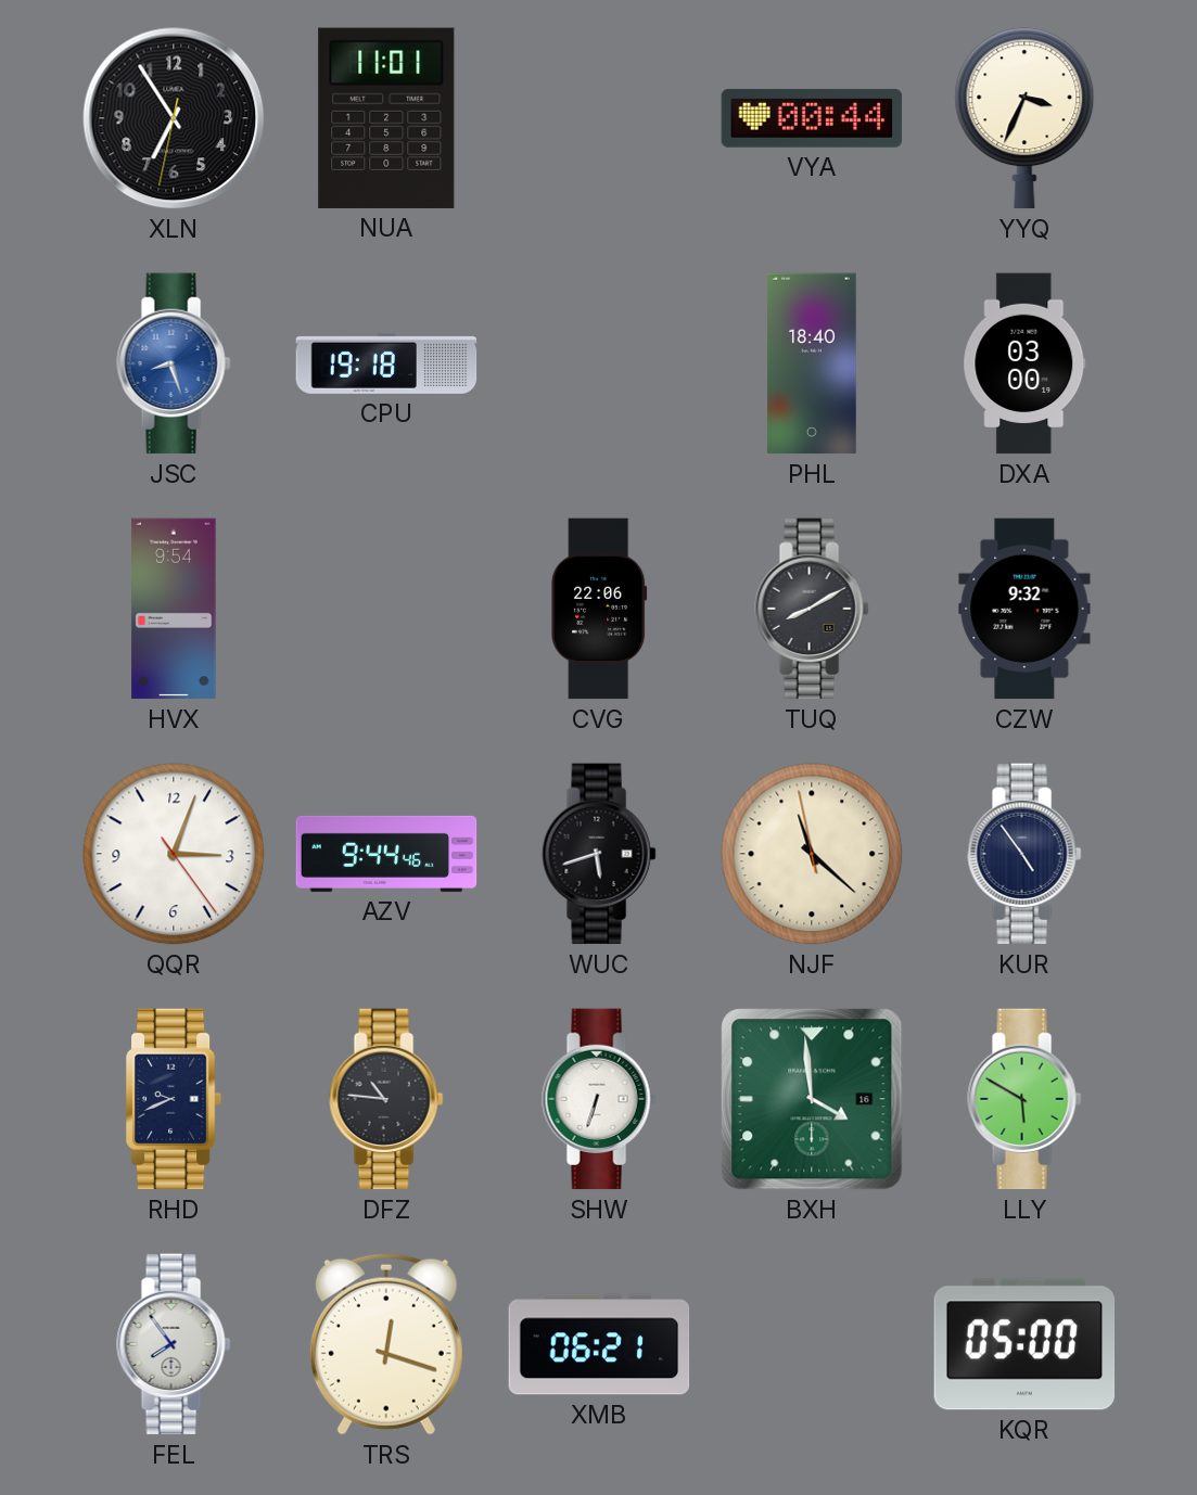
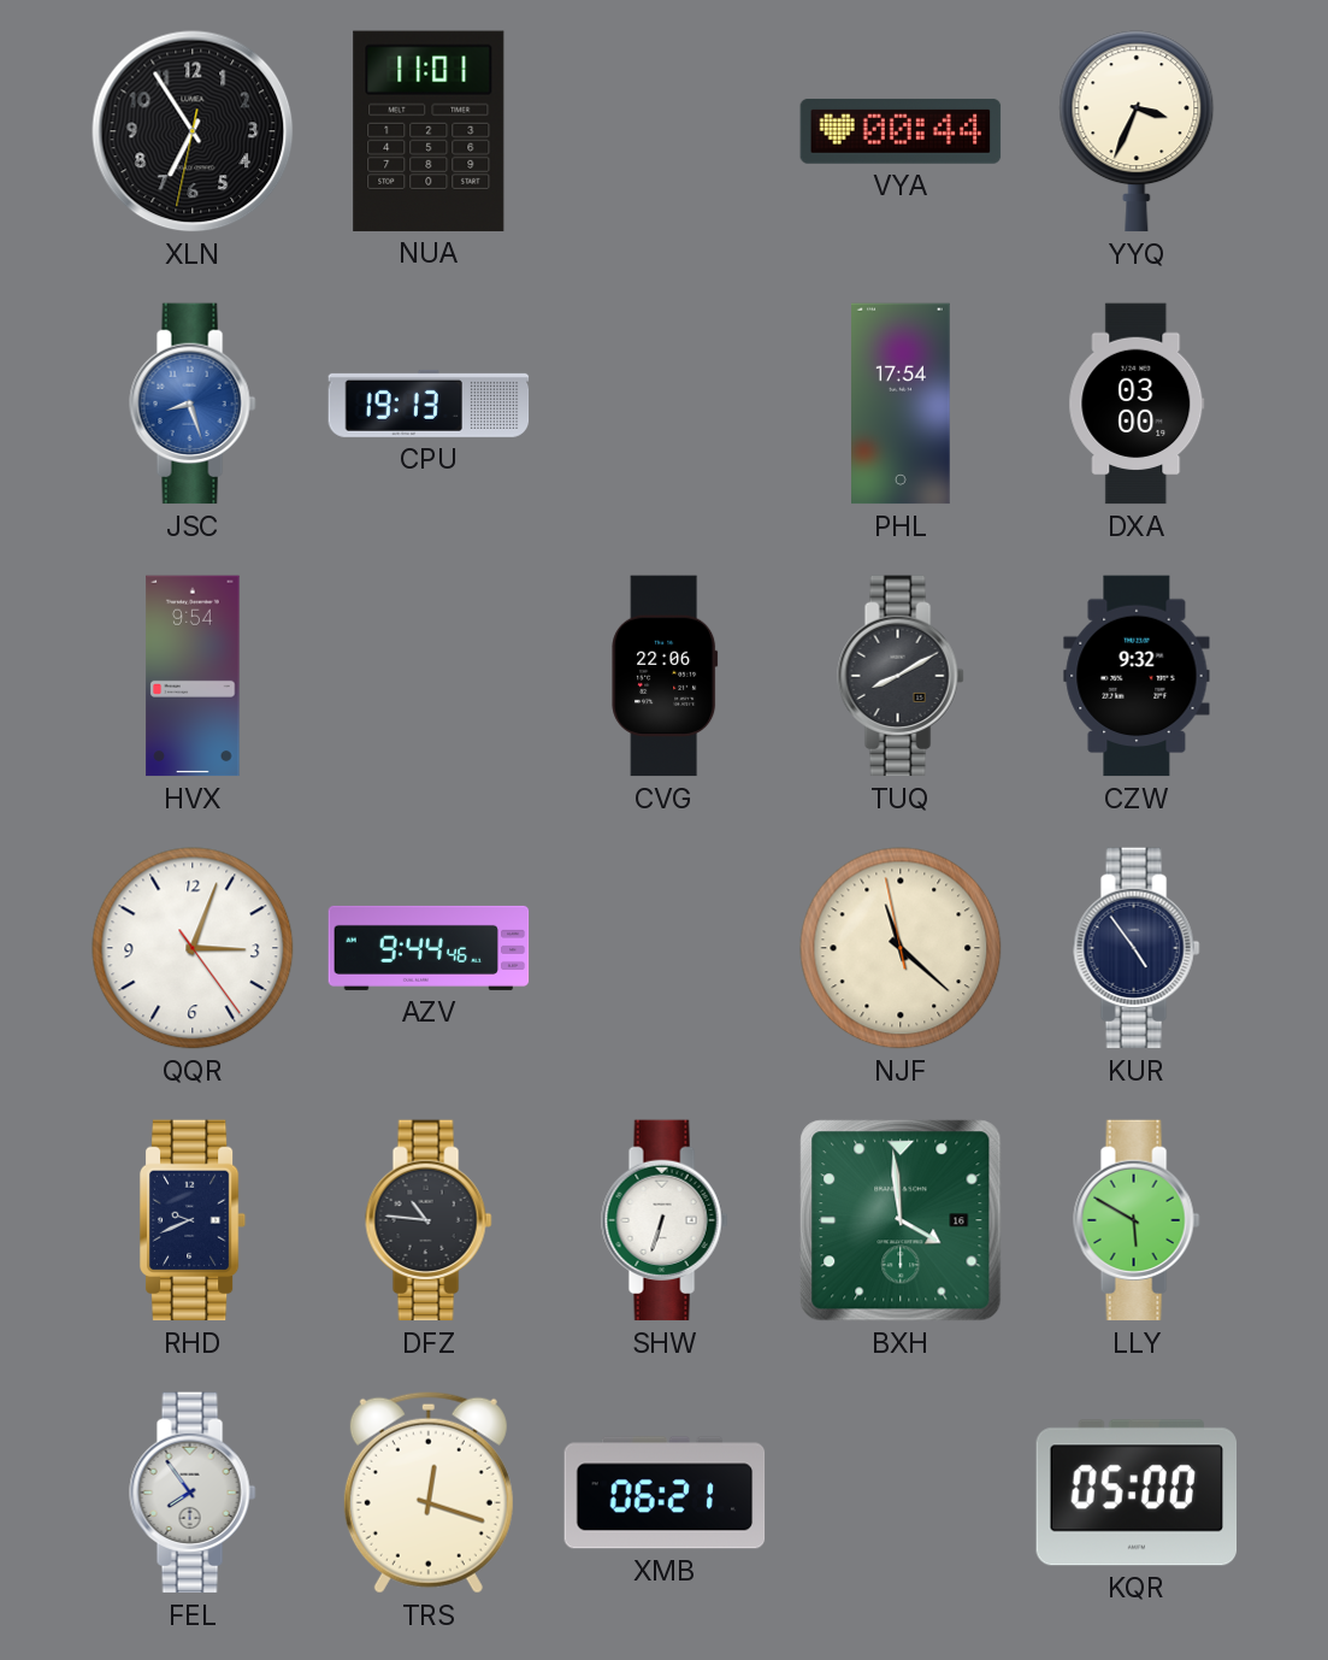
CPU: 19:18 -> 19:13 (429, 404)
PHL: 18:40 -> 17:54 (902, 404)
WUC: 5:42 -> none (599, 854)
